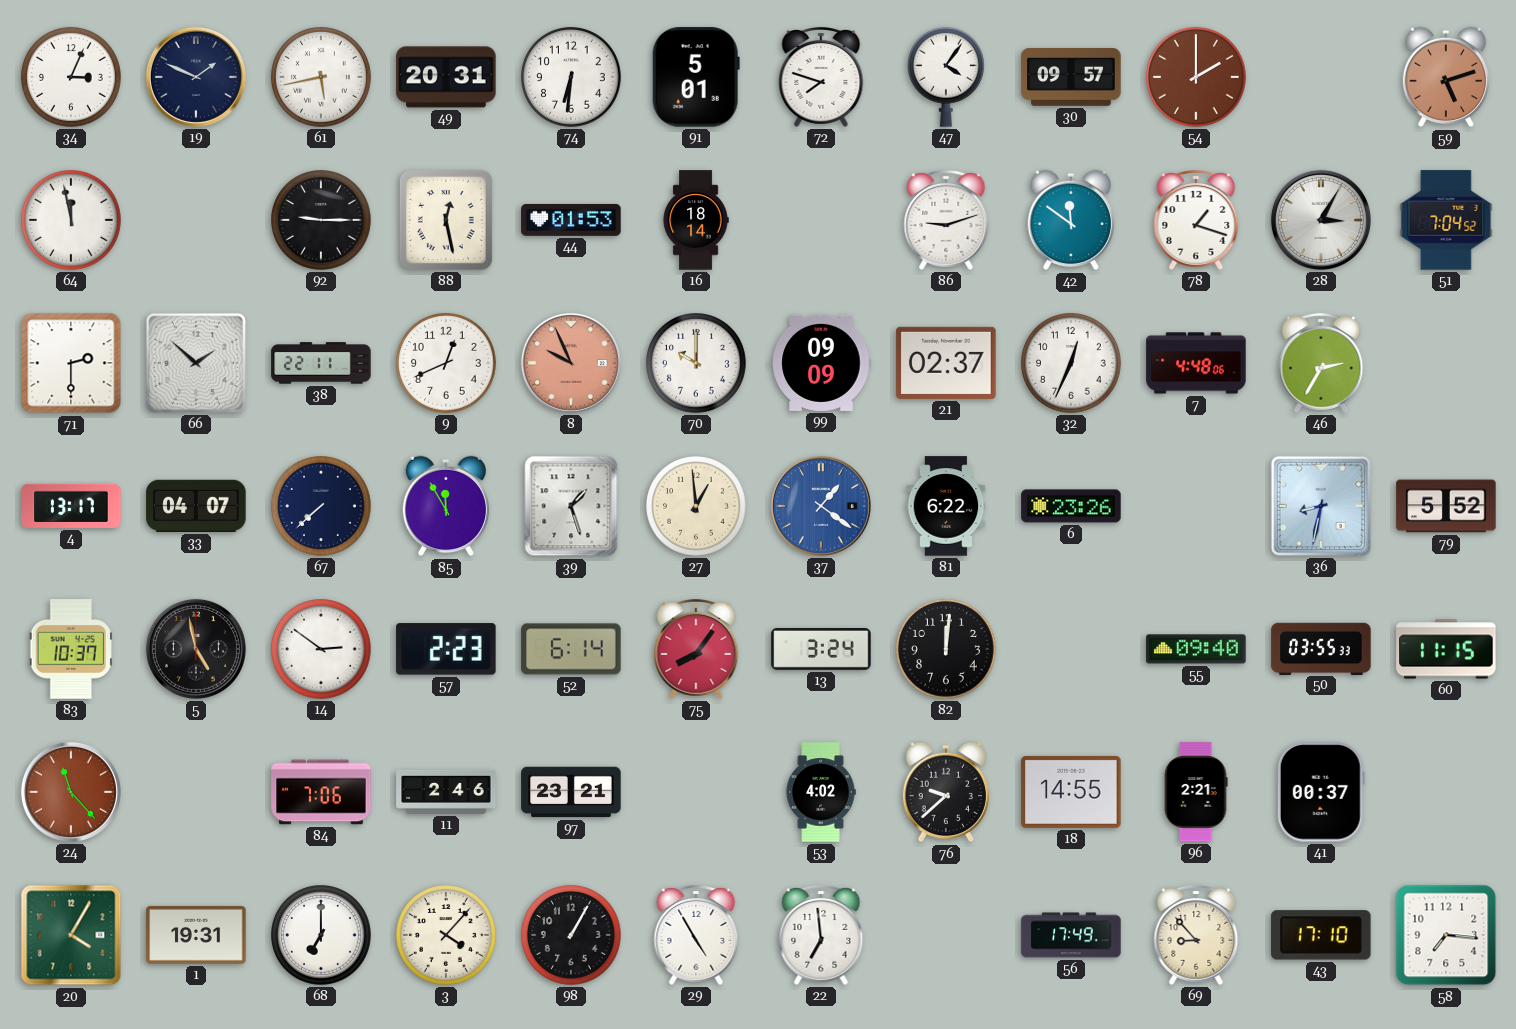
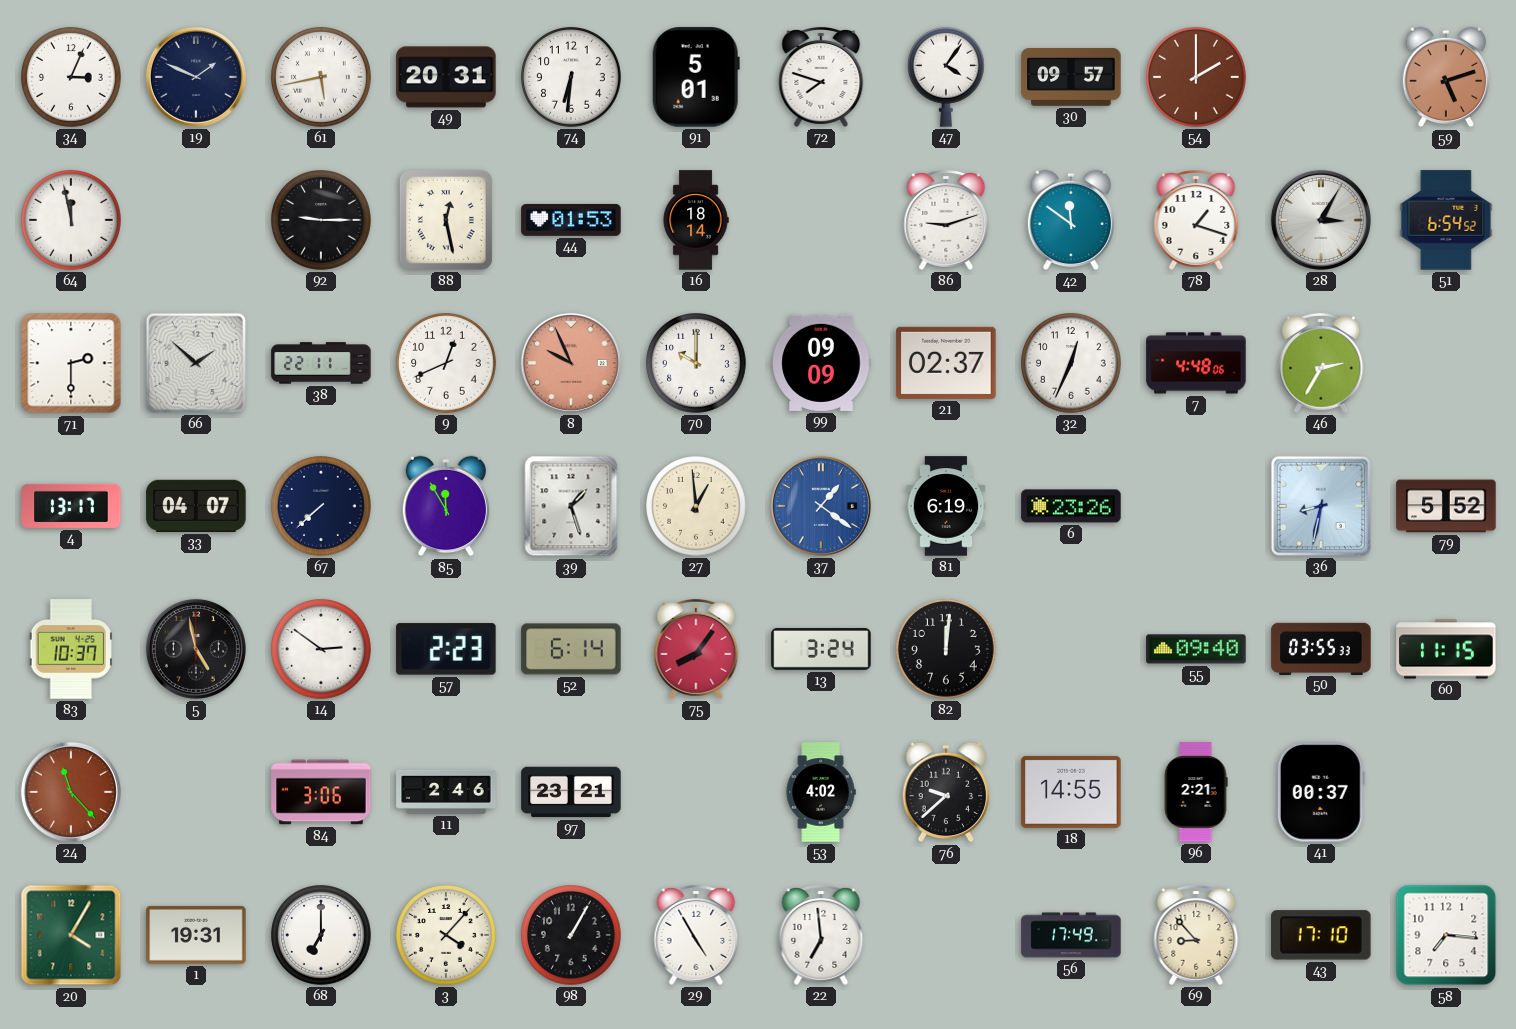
51: 7:04 -> 6:54 (1446, 220)
81: 6:22 -> 6:19 (946, 506)
84: 7:06 -> 3:06 (321, 792)
